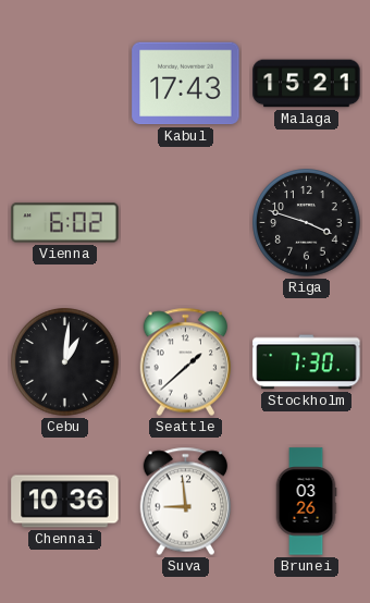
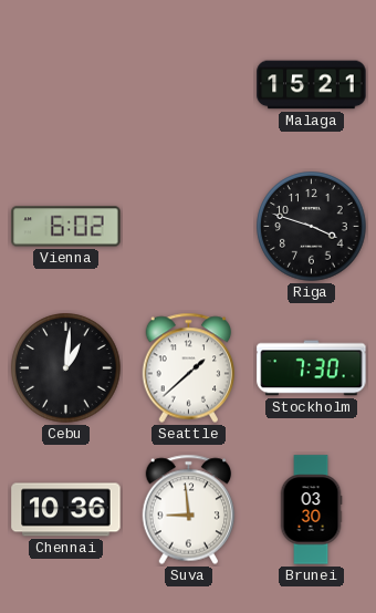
Kabul: 17:43 -> none (186, 84)
Brunei: 03:26 -> 03:30 (311, 510)
